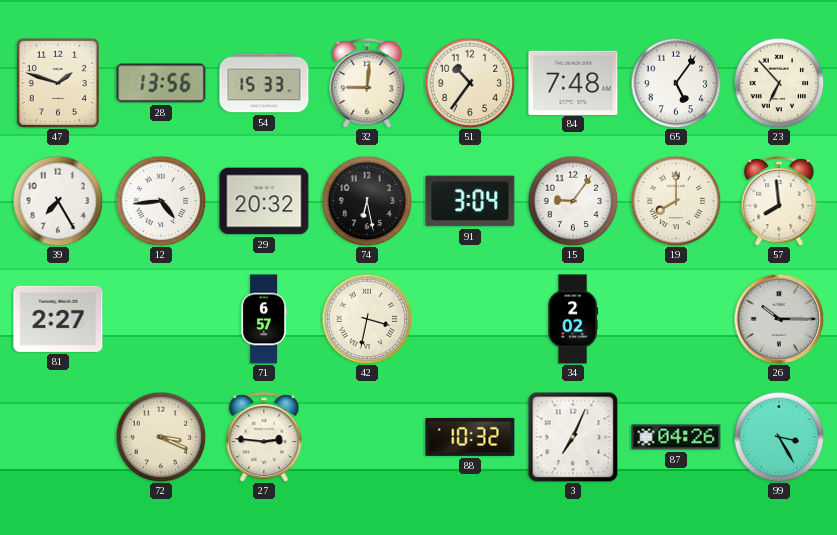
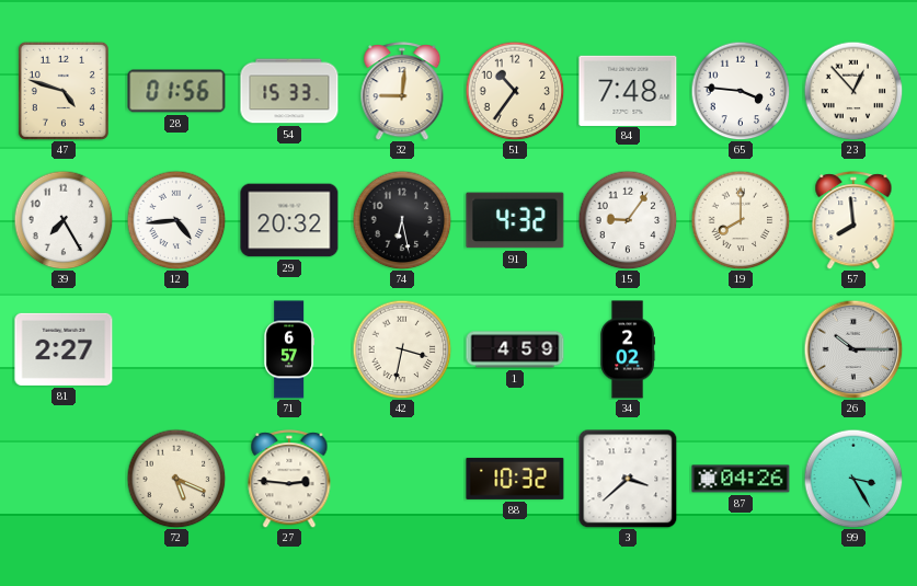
47: 1:48 -> 4:48 (64, 91)
28: 13:56 -> 01:56 (176, 91)
65: 5:06 -> 3:46 (741, 91)
23: 6:53 -> 12:53 (853, 91)
91: 3:04 -> 4:32 (515, 220)
1: none -> 4:59 (515, 349)
72: 3:19 -> 5:19 (176, 479)
3: 7:04 -> 3:38 (628, 479)
